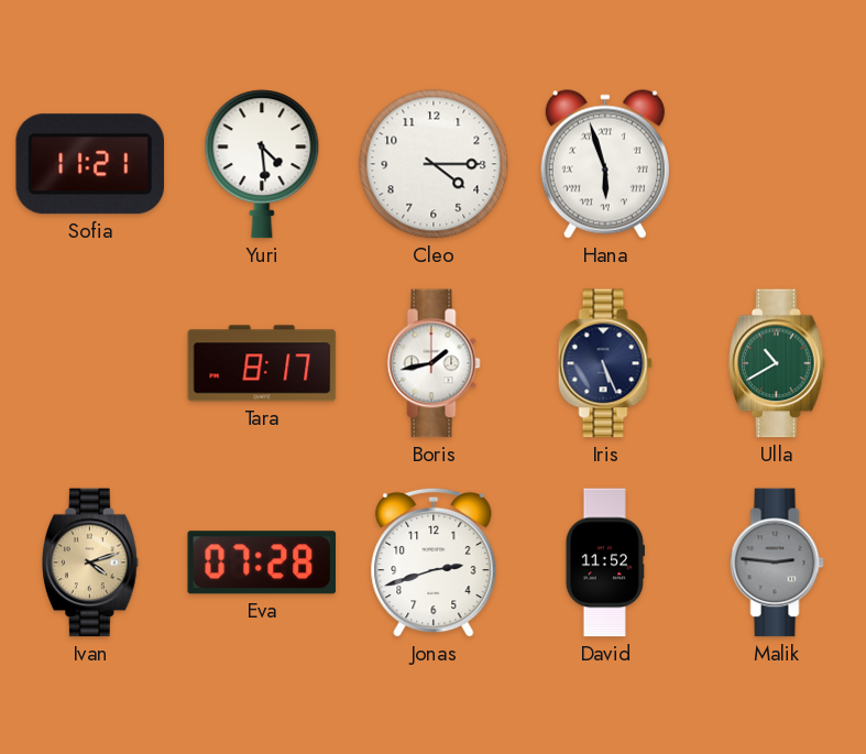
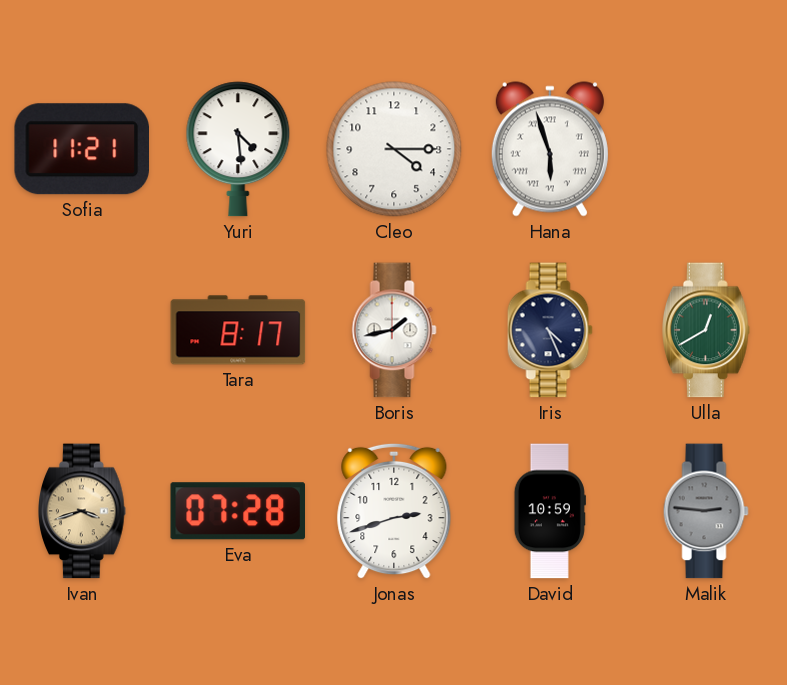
Iris: 5:26 -> 4:26 (550, 330)
Ulla: 10:40 -> 12:40 (707, 330)
Ivan: 4:12 -> 3:42 (83, 511)
David: 11:52 -> 10:59 (550, 511)
